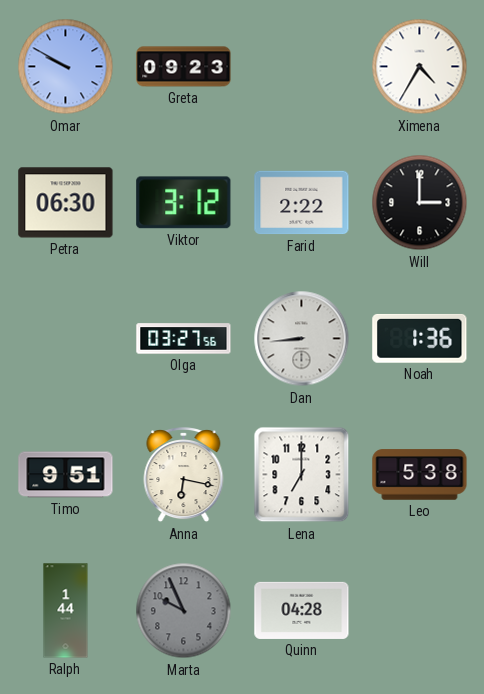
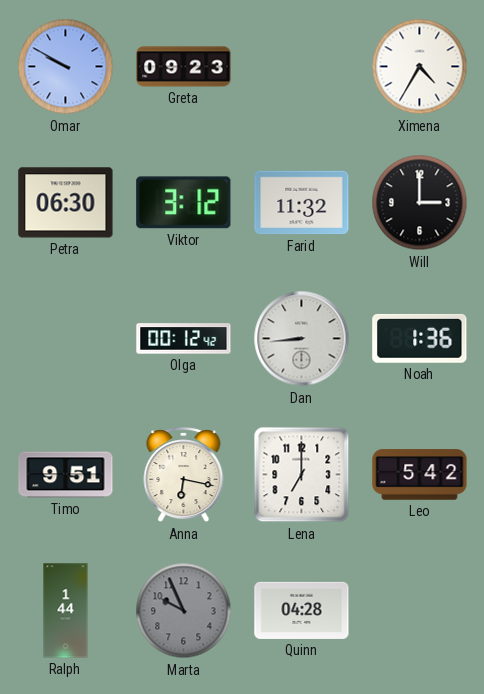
Farid: 2:22 -> 11:32 (302, 203)
Olga: 03:27 -> 00:12 (184, 339)
Leo: 5:38 -> 5:42 (420, 475)
